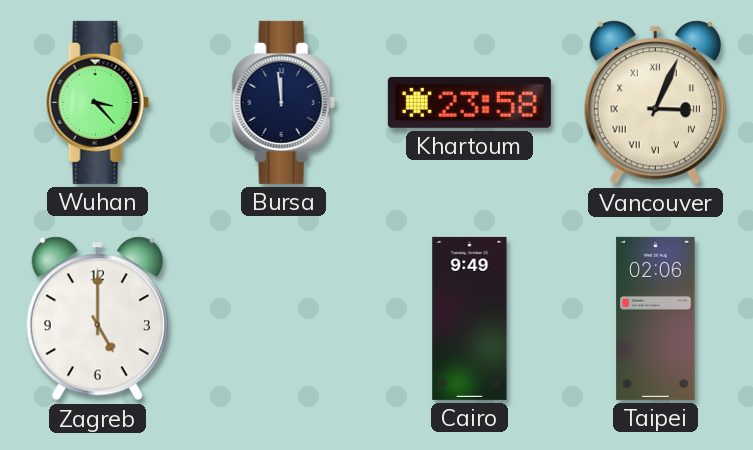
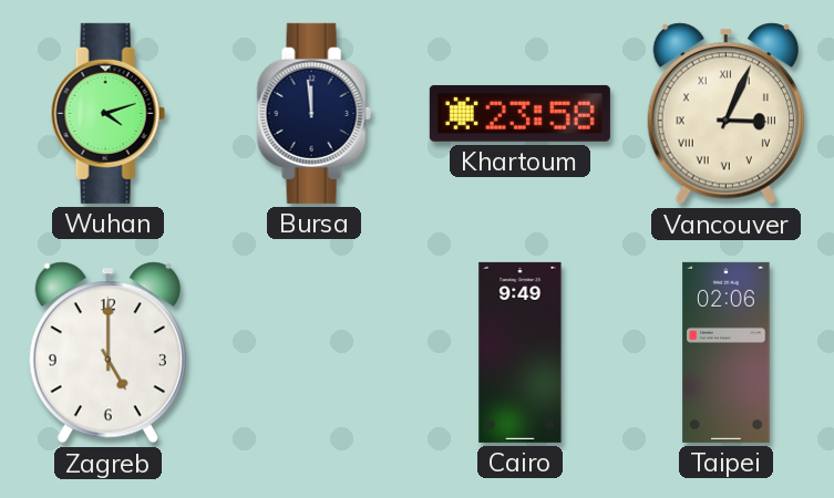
Wuhan: 3:23 -> 4:12 (107, 113)
